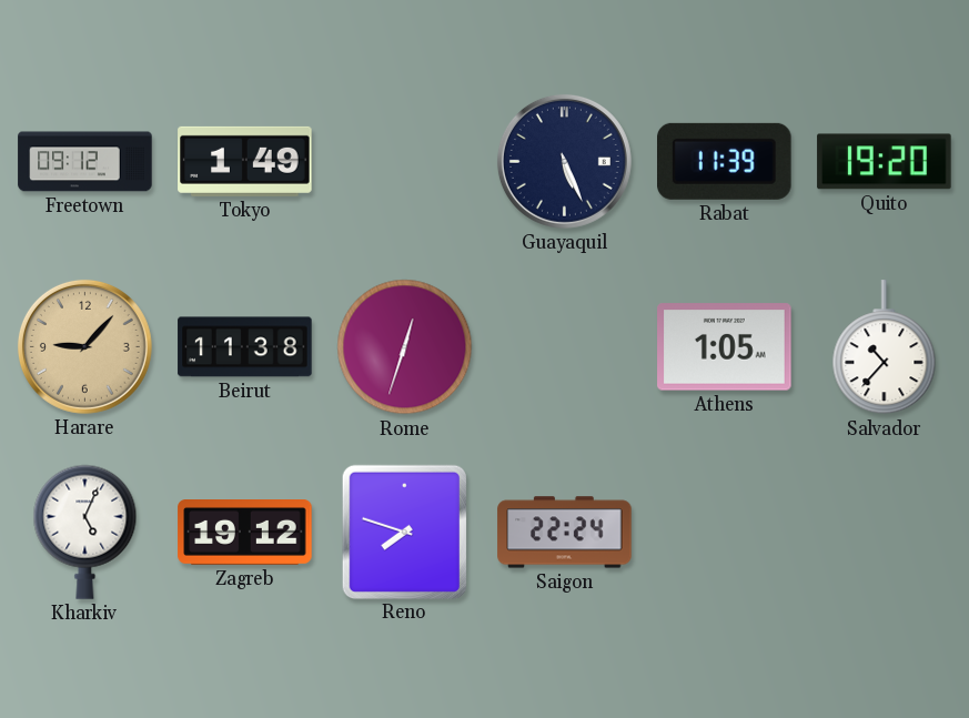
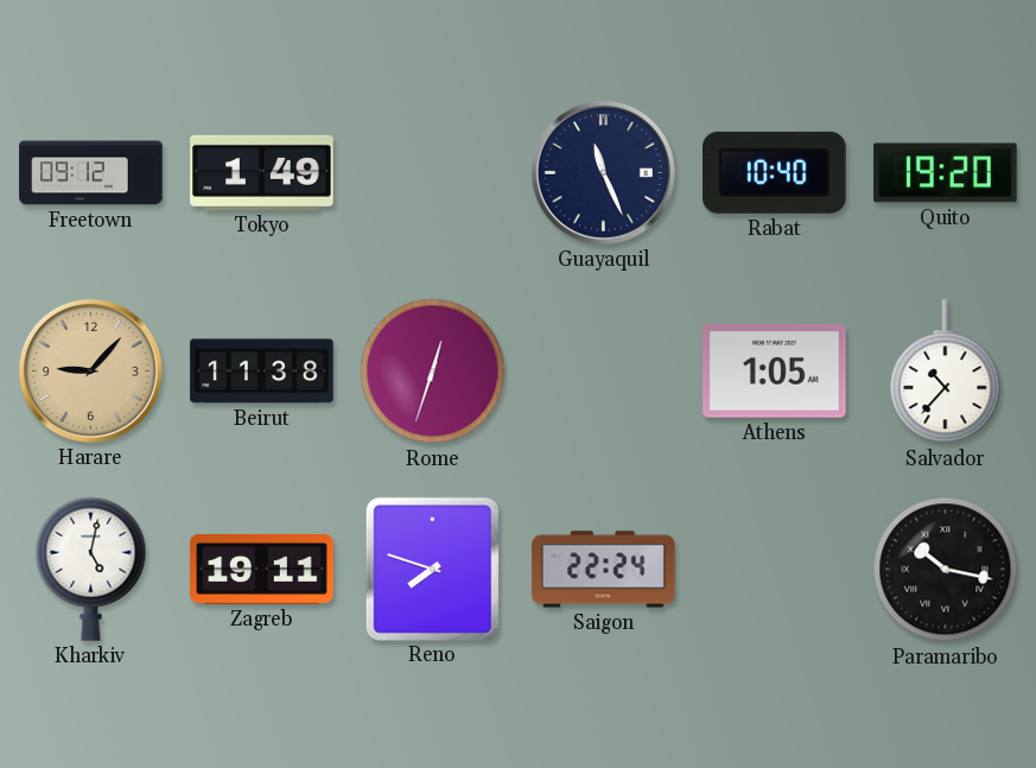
Guayaquil: 5:26 -> 11:26 (603, 172)
Rabat: 11:39 -> 10:40 (775, 172)
Kharkiv: 5:04 -> 5:02 (91, 569)
Zagreb: 19:12 -> 19:11 (262, 570)
Paramaribo: none -> 10:17 (946, 570)
